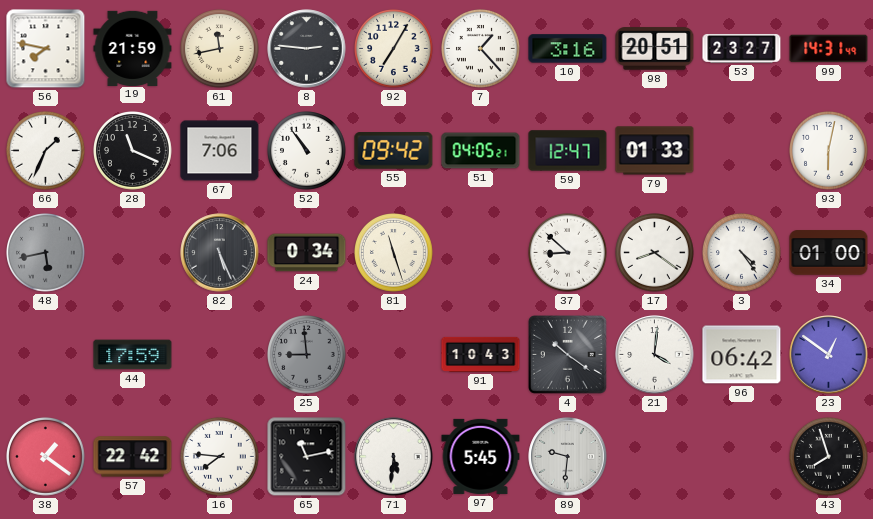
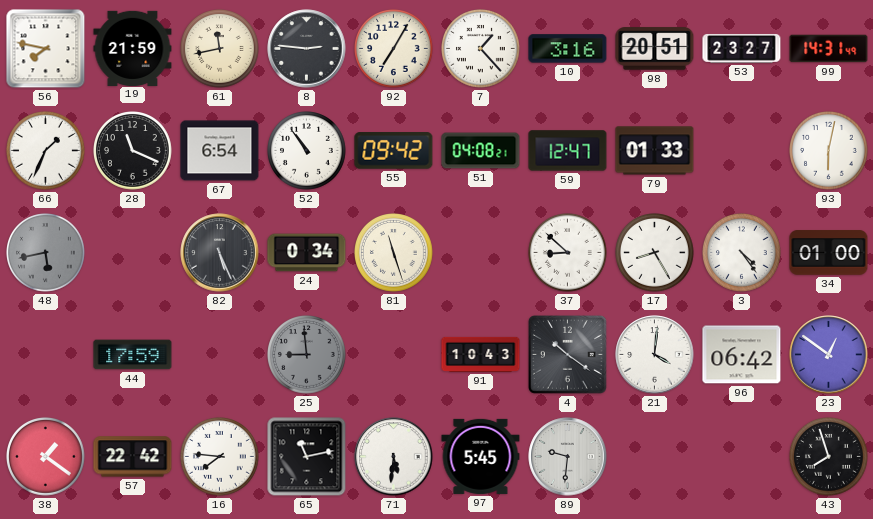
67: 7:06 -> 6:54 (220, 151)
51: 04:05 -> 04:08 (481, 151)
17: 8:21 -> 8:25 (655, 253)
